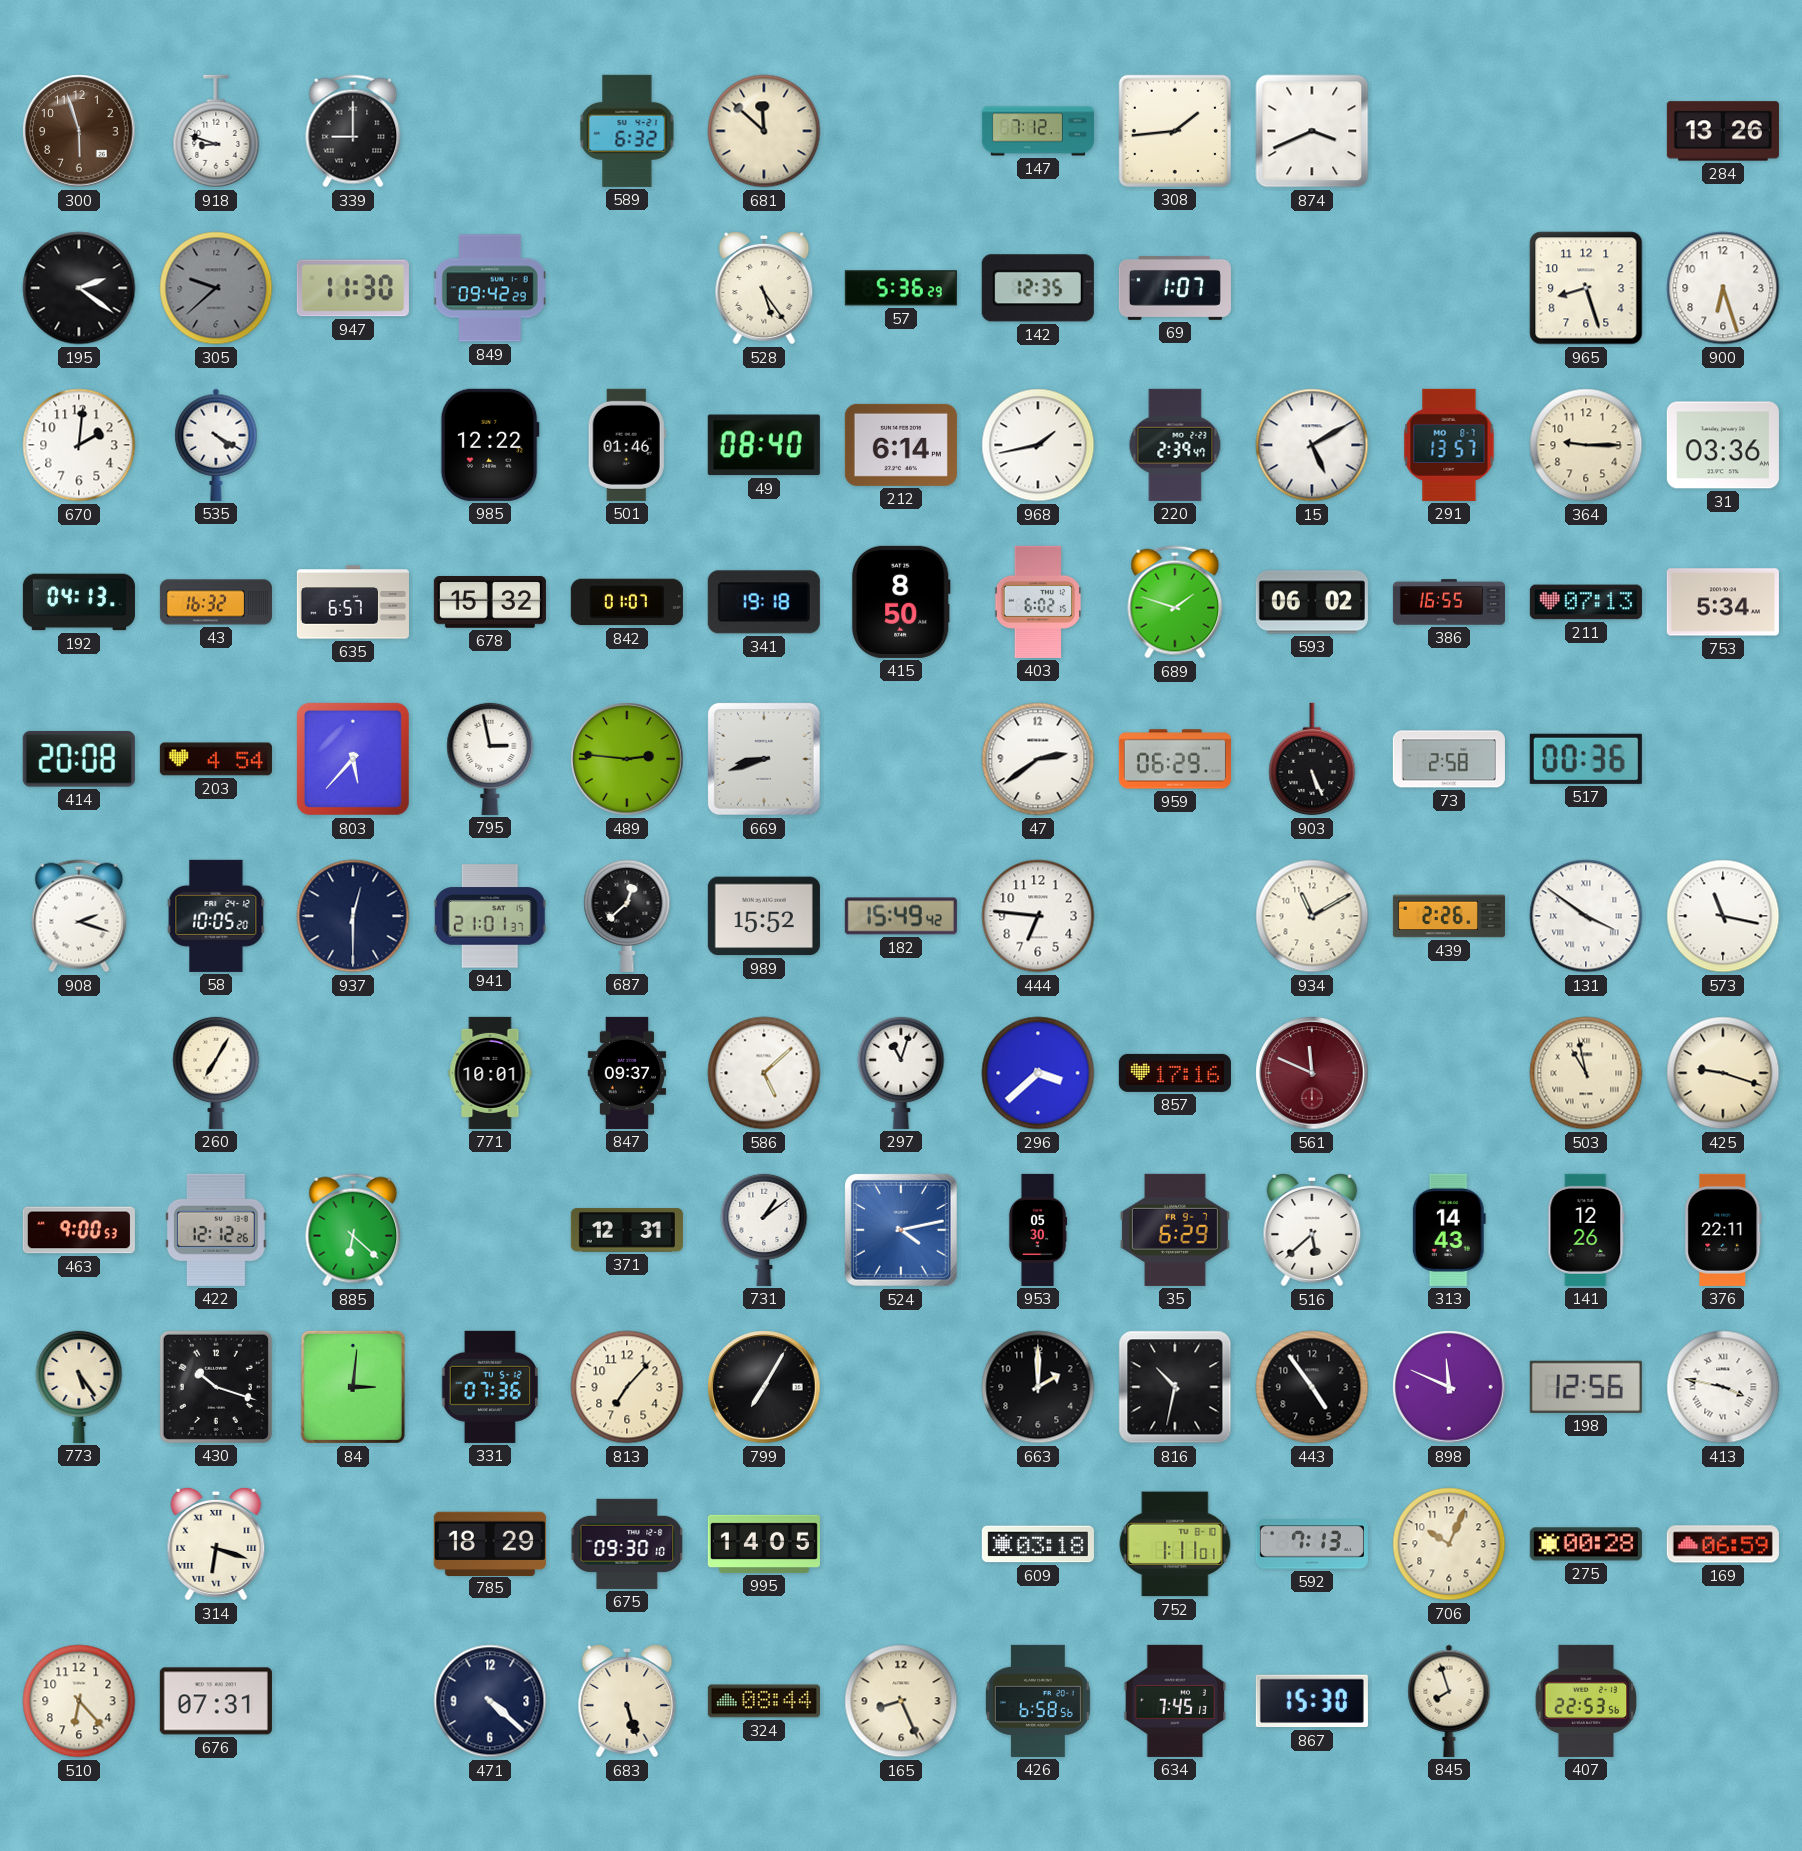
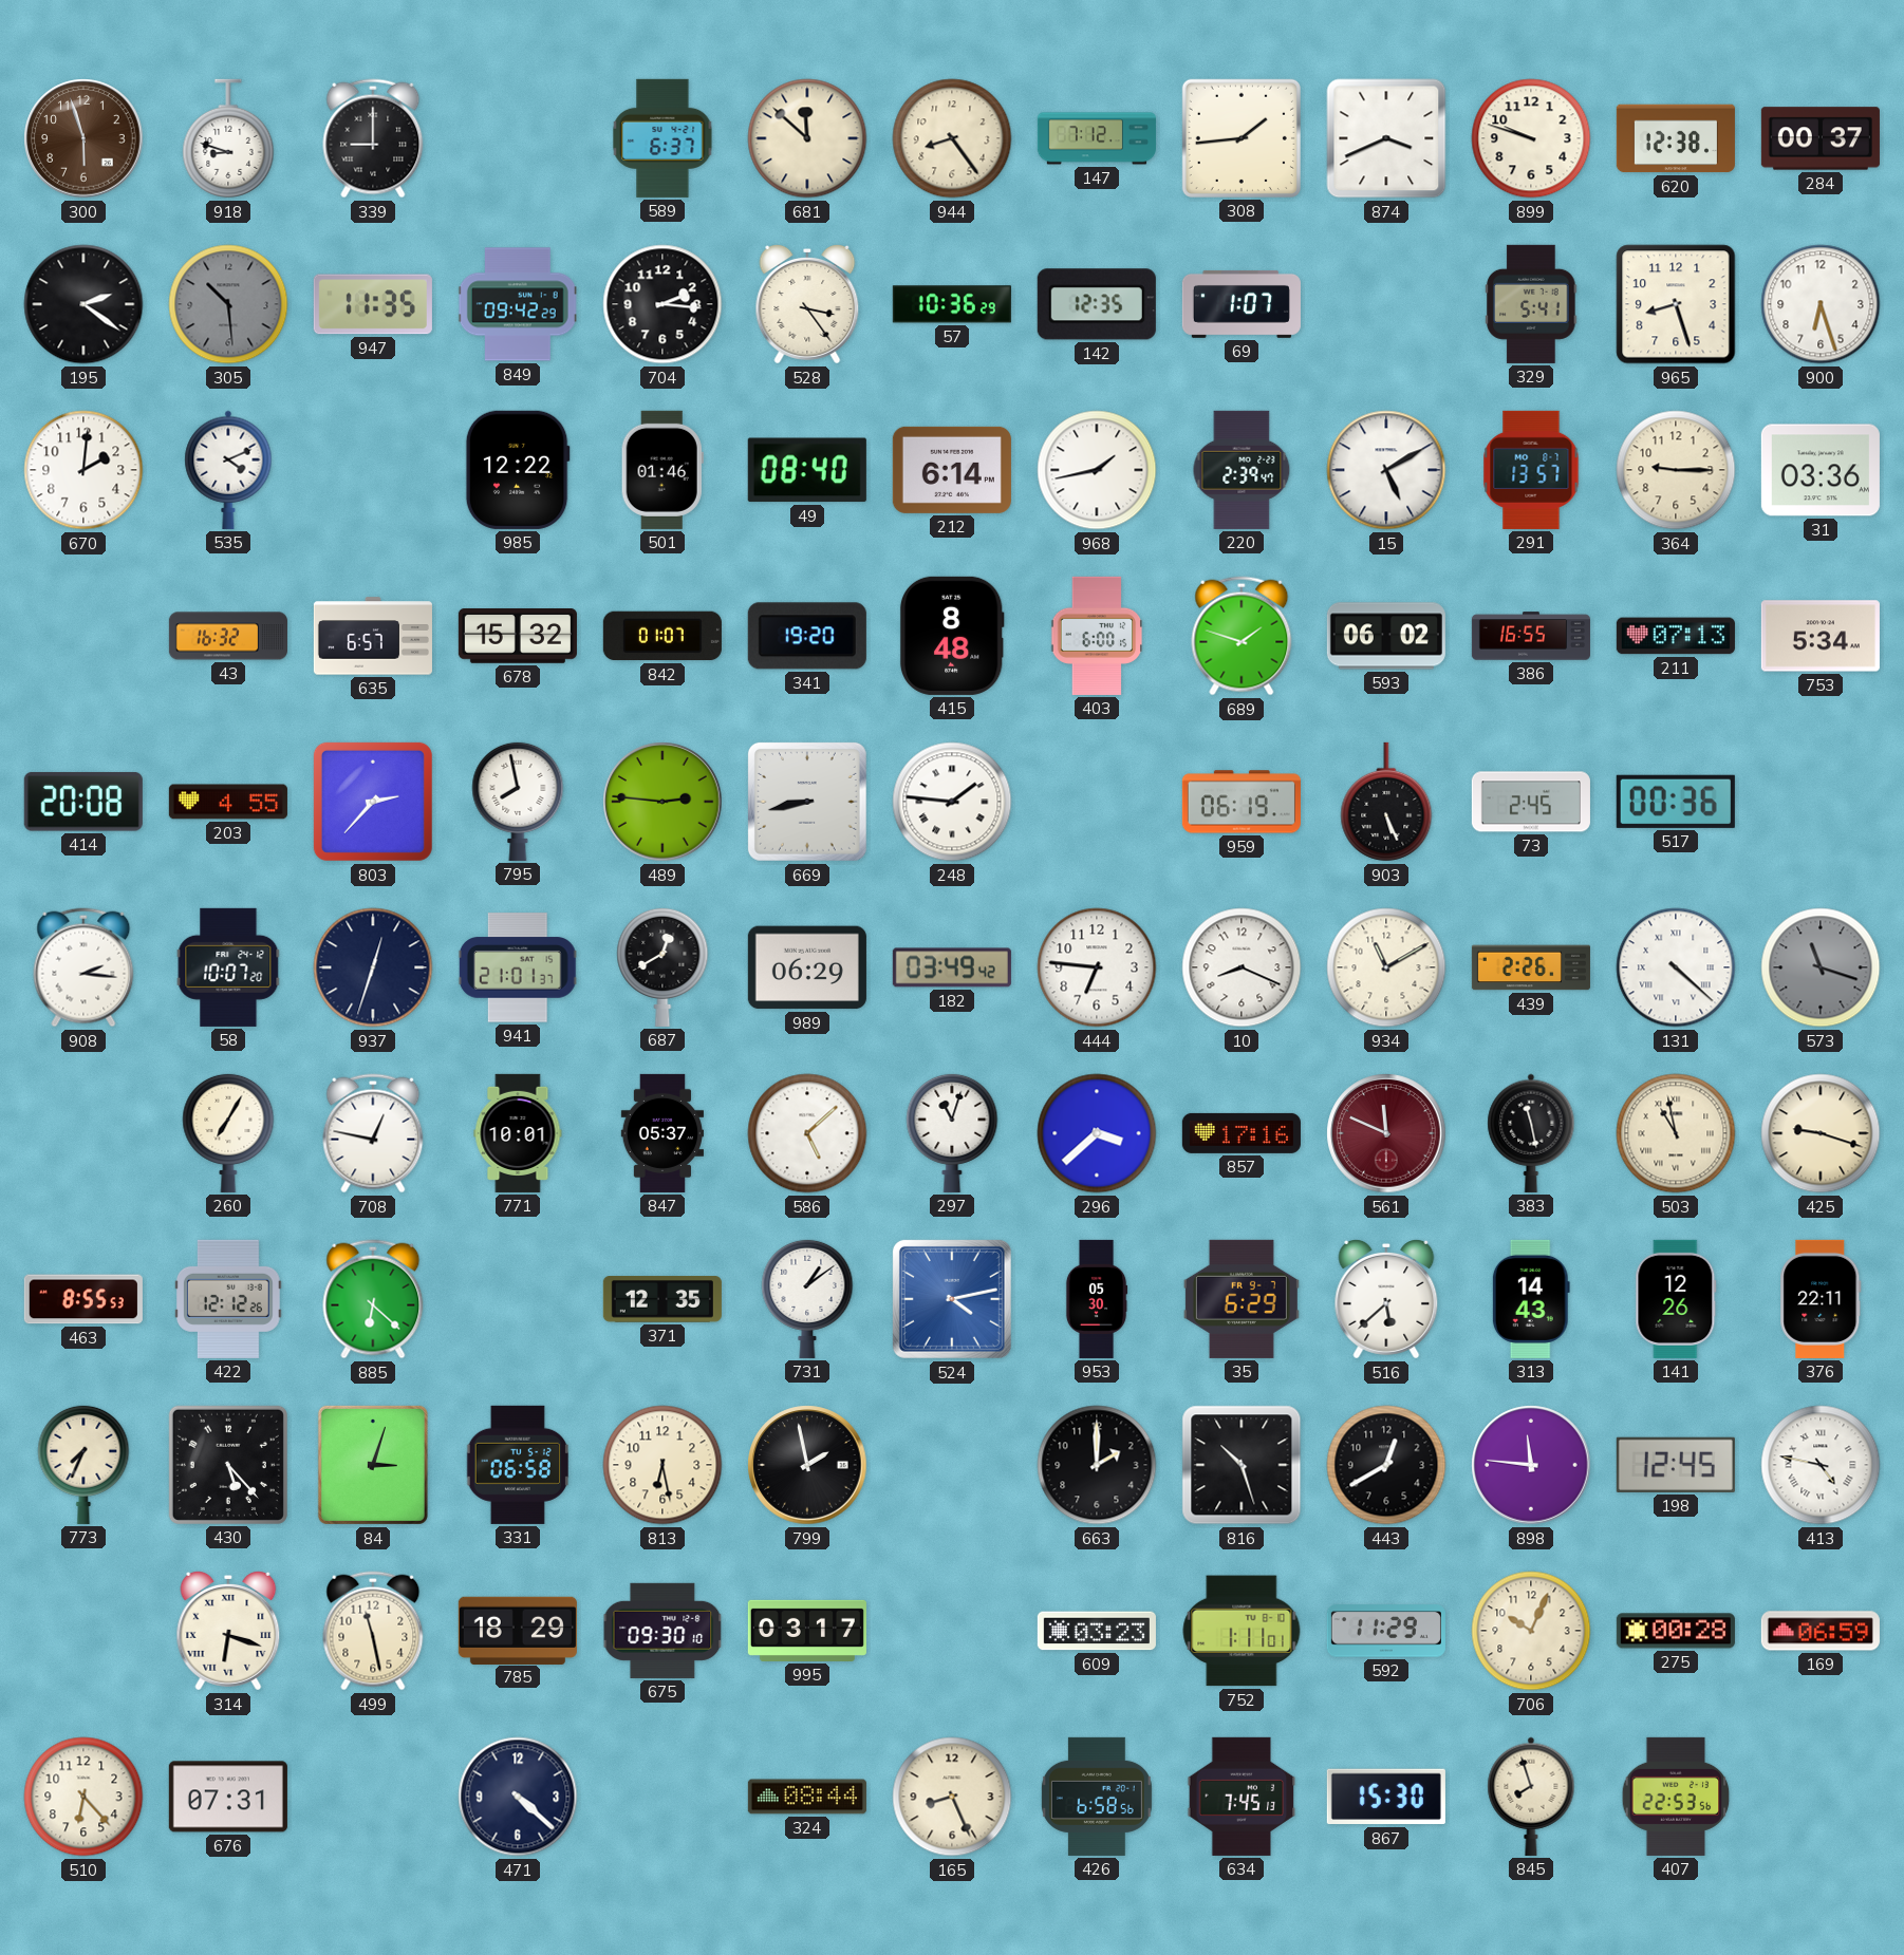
589: 6:32 -> 6:37 (662, 138)
944: none -> 8:24 (952, 138)
899: none -> 9:48 (1531, 138)
620: none -> 12:38 (1676, 138)
284: 13:26 -> 00:37 (1821, 138)
305: 9:38 -> 10:29 (228, 304)
947: 11:30 -> 11:35 (373, 304)
704: none -> 2:16 (662, 304)
528: 5:24 -> 3:24 (807, 305)
57: 5:36 -> 10:36 (952, 304)
329: none -> 5:41 (1531, 304)
535: 4:20 -> 4:11 (228, 470)
192: 04:13 -> none (79, 602)
341: 19:18 -> 19:20 (807, 636)
415: 8:50 -> 8:48 (952, 636)
403: 6:02 -> 6:00 (1097, 636)
203: 4:54 -> 4:55 (228, 802)
803: 5:37 -> 2:37 (373, 802)
795: 2:58 -> 7:58 (518, 801)
669: 8:42 -> 8:43 (807, 802)
248: none -> 1:46 (952, 802)
47: 2:39 -> none (1038, 759)
959: 06:29 -> 06:19 (1242, 802)
73: 2:58 -> 2:45 (1531, 802)
908: 2:18 -> 2:16 (83, 967)
58: 10:05 -> 10:07 (228, 967)
937: 12:30 -> 12:33 (373, 967)
687: 12:38 -> 12:40 (662, 966)
989: 15:52 -> 06:29 (807, 967)
182: 15:49 -> 03:49 (952, 967)
10: none -> 8:19 (1242, 967)
131: 3:51 -> 4:22 (1676, 967)
573: 11:17 -> 11:18 (1821, 967)
573 dial: white -> grey (1821, 967)
708: none -> 12:47 (373, 1133)
847: 09:37 -> 05:37 (661, 1133)
383: none -> 11:28 (1531, 1133)
463: 9:00 -> 8:55 (83, 1299)
371: 12:31 -> 12:35 (662, 1300)
773: 5:24 -> 7:34 (83, 1464)
430: 10:18 -> 5:23 (228, 1465)
84: 3:01 -> 3:03 (373, 1465)
331: 07:36 -> 06:58 (517, 1465)
813: 7:07 -> 6:28 (662, 1465)
799: 7:05 -> 1:58 (807, 1465)
816: 10:32 -> 10:27 (1242, 1465)
443: 4:54 -> 12:40 (1386, 1465)
898: 11:49 -> 11:46 (1531, 1465)
198: 12:56 -> 12:45 (1676, 1465)
413: 3:47 -> 4:47 (1821, 1465)
499: none -> 11:28 (373, 1631)
995: 14:05 -> 03:17 (807, 1631)
609: 03:18 -> 03:23 (1097, 1631)
592: 7:13 -> 11:29 (1386, 1631)
683: 5:27 -> none (627, 1702)
